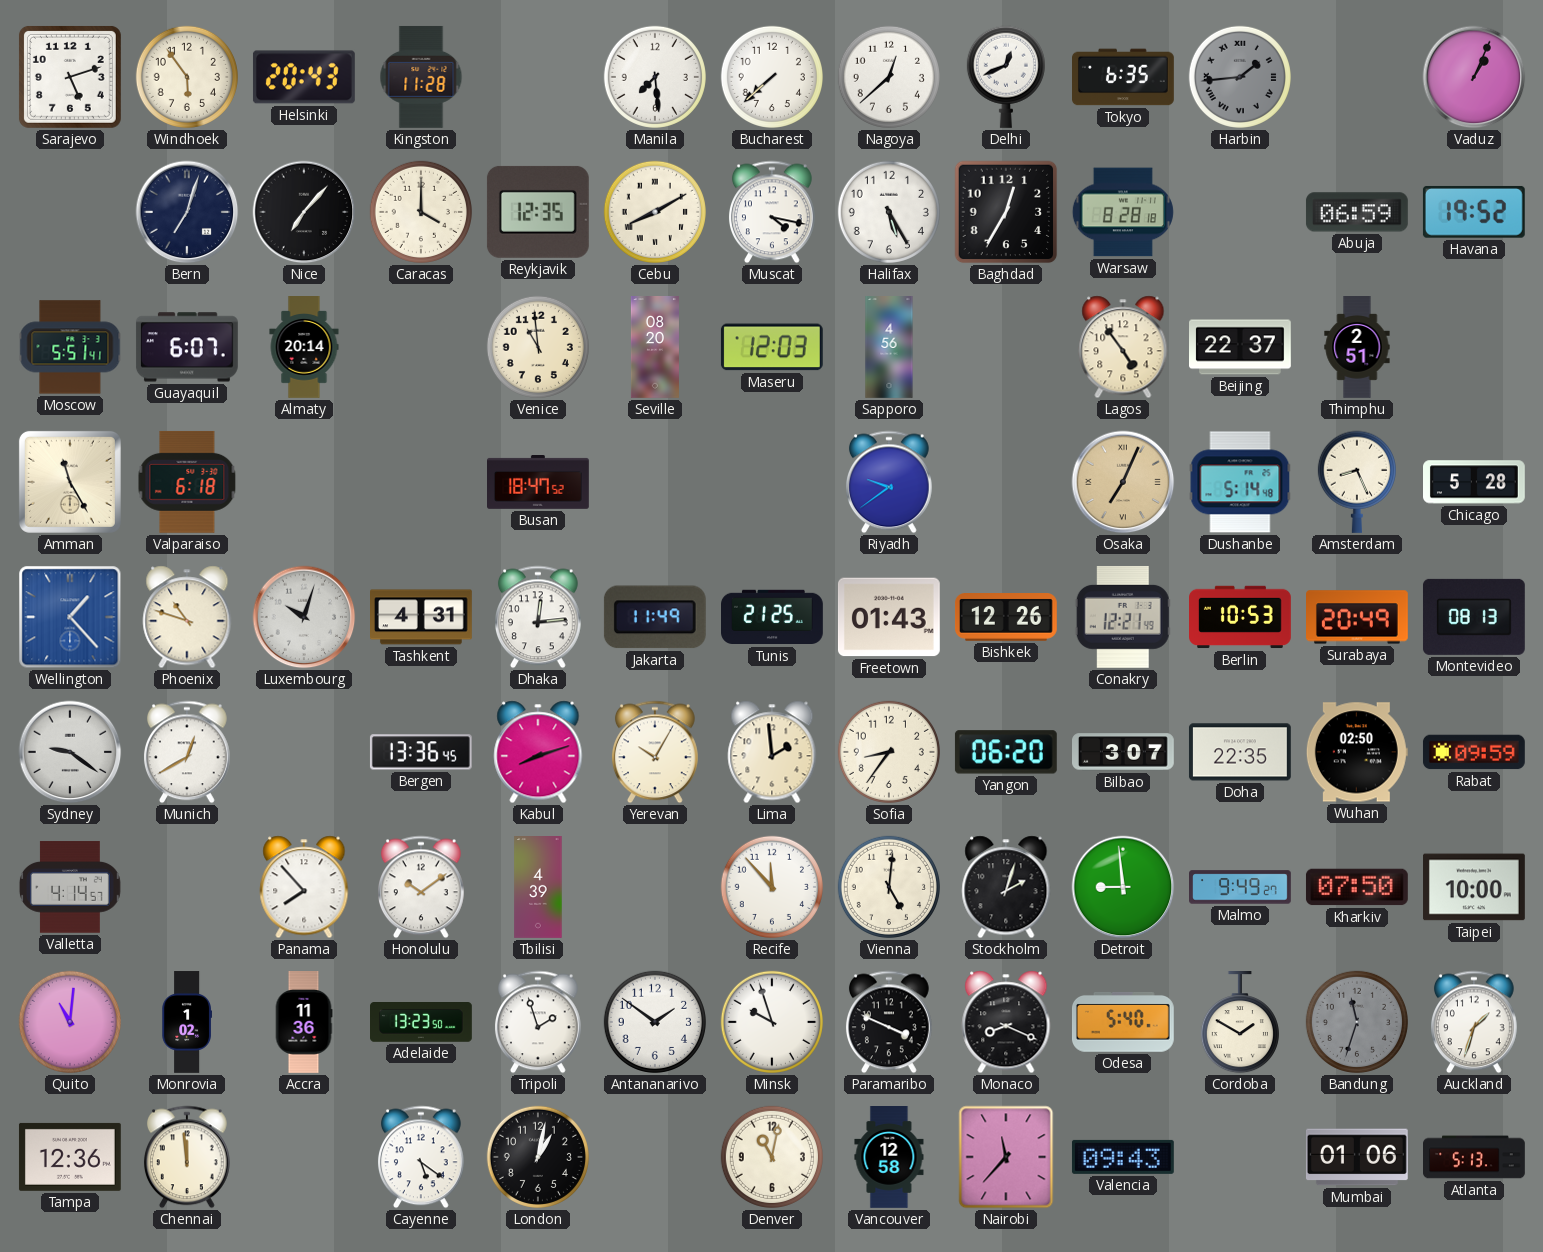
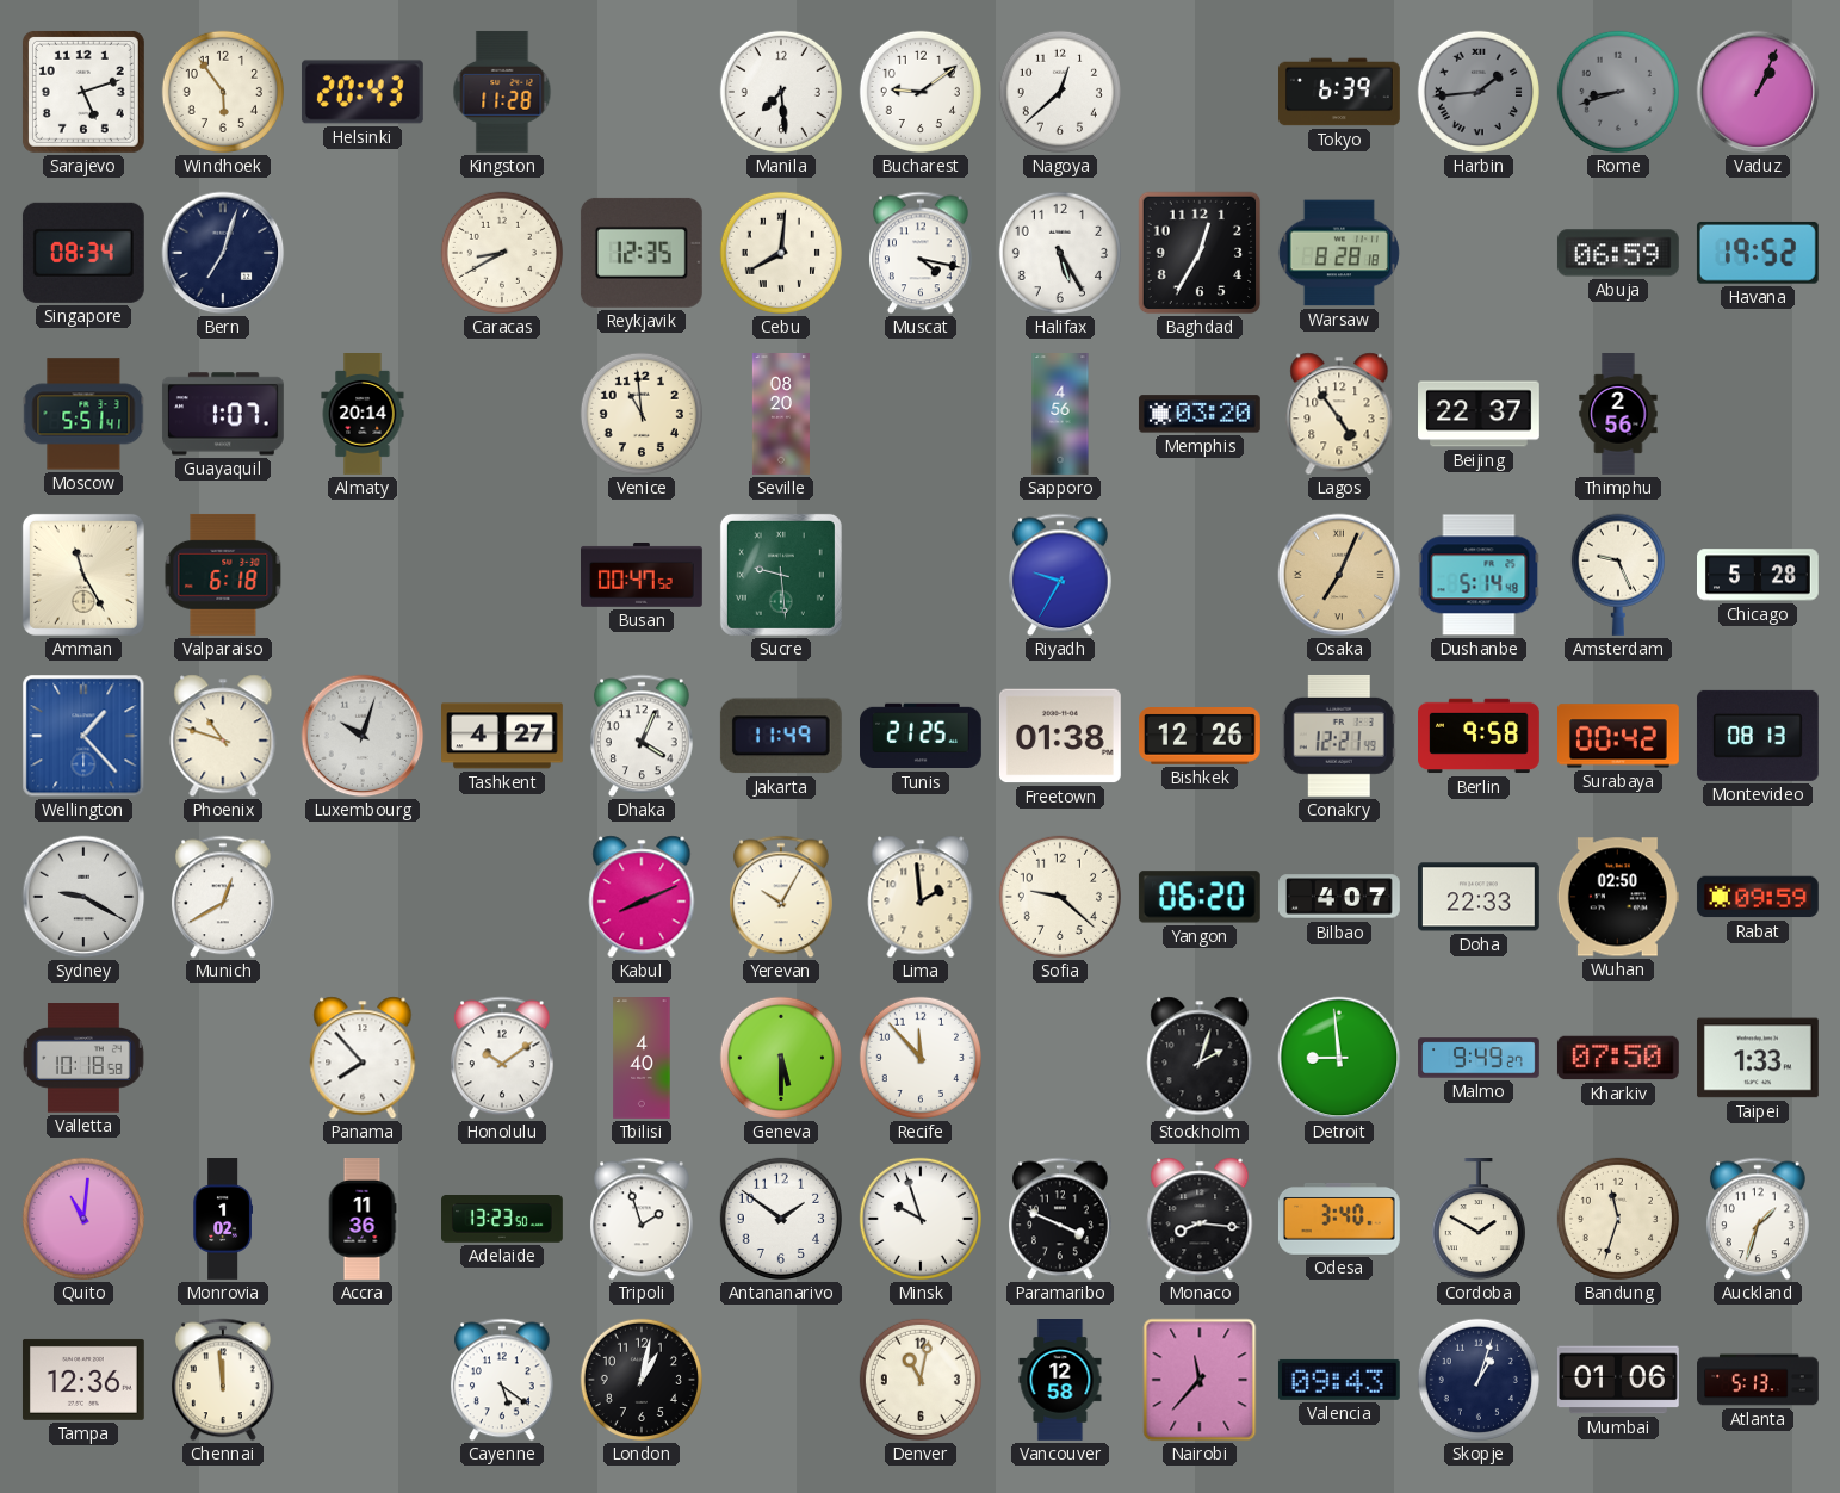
Bucharest: 7:38 -> 9:09 (921, 92)
Delhi: 12:41 -> none (1006, 77)
Tokyo: 6:35 -> 6:39 (1340, 92)
Rome: none -> 8:42 (1618, 92)
Singapore: none -> 08:34 (83, 253)
Nice: 7:07 -> none (304, 212)
Caracas: 4:00 -> 8:40 (502, 253)
Cebu: 8:10 -> 8:01 (781, 253)
Guayaquil: 6:07 -> 1:07 (223, 414)
Maseru: 12:03 -> none (772, 347)
Memphis: none -> 03:20 (1200, 414)
Thimphu: 2:51 -> 2:56 (1618, 415)
Busan: 18:47 -> 00:47 (643, 576)
Sucre: none -> 9:29 (781, 575)
Riyadh: 9:39 -> 9:35 (1060, 575)
Amsterdam: 8:26 -> 9:26 (1618, 575)
Tashkent: 4:31 -> 4:27 (503, 736)
Dhaka: 12:14 -> 4:04 (642, 736)
Freetown: 01:43 -> 01:38 (1060, 736)
Berlin: 10:53 -> 9:58 (1480, 736)
Surabaya: 20:49 -> 00:42 (1619, 736)
Sydney: 9:21 -> 9:20 (83, 897)
Bergen: 13:36 -> none (421, 752)
Kabul: 8:12 -> 8:11 (642, 897)
Sofia: 8:36 -> 9:22 (1060, 897)
Bilbao: 3:07 -> 4:07 (1340, 897)
Doha: 22:35 -> 22:33 (1479, 897)
Valletta: 4:14 -> 10:18 (83, 1058)
Tbilisi: 4:39 -> 4:40 (642, 1059)
Geneva: none -> 5:30 (781, 1058)
Vienna: 5:01 -> none (889, 887)
Taipei: 10:00 -> 1:33 (1759, 1058)
Monaco: 8:19 -> 8:16 (1200, 1219)
Odesa: 5:40 -> 3:40 (1339, 1220)
Bandung dial: grey -> cream (1618, 1219)
Skopje: none -> 1:03 (1479, 1380)
